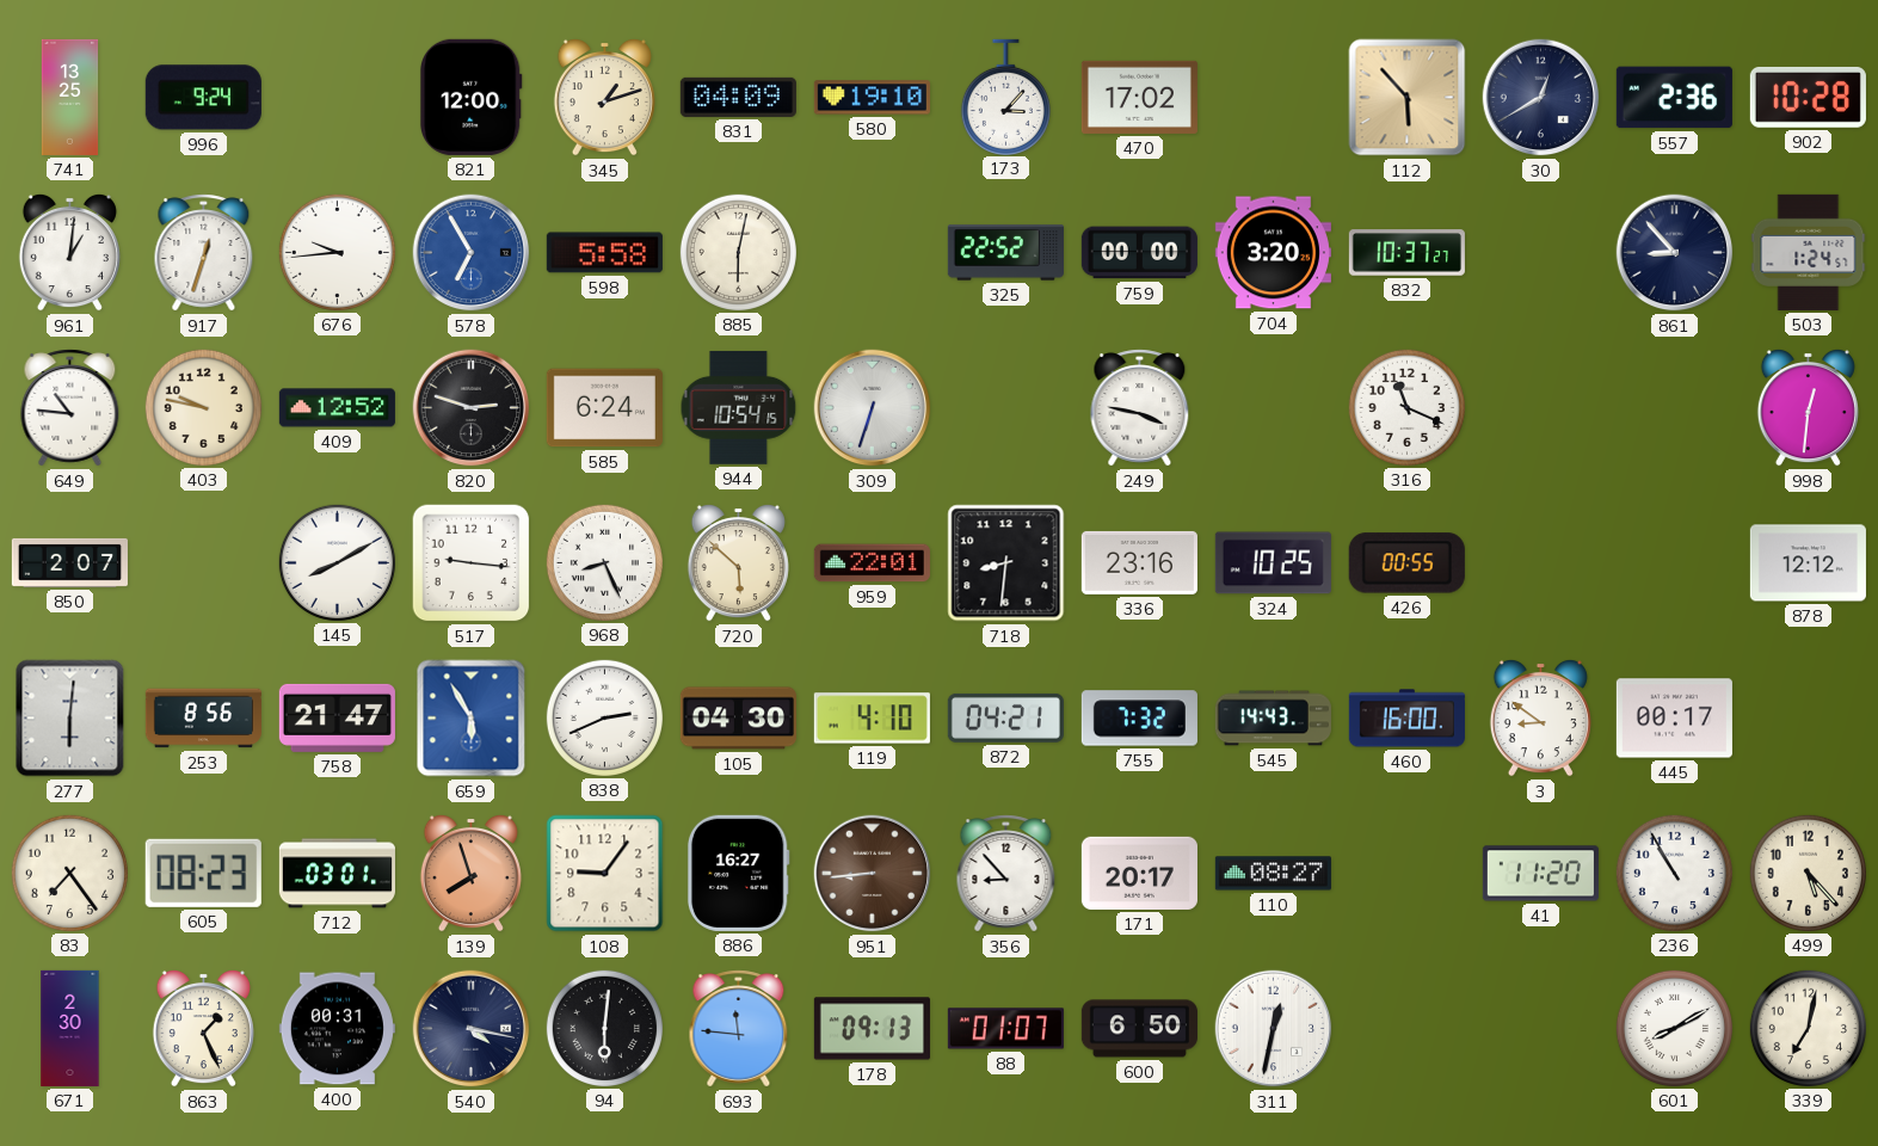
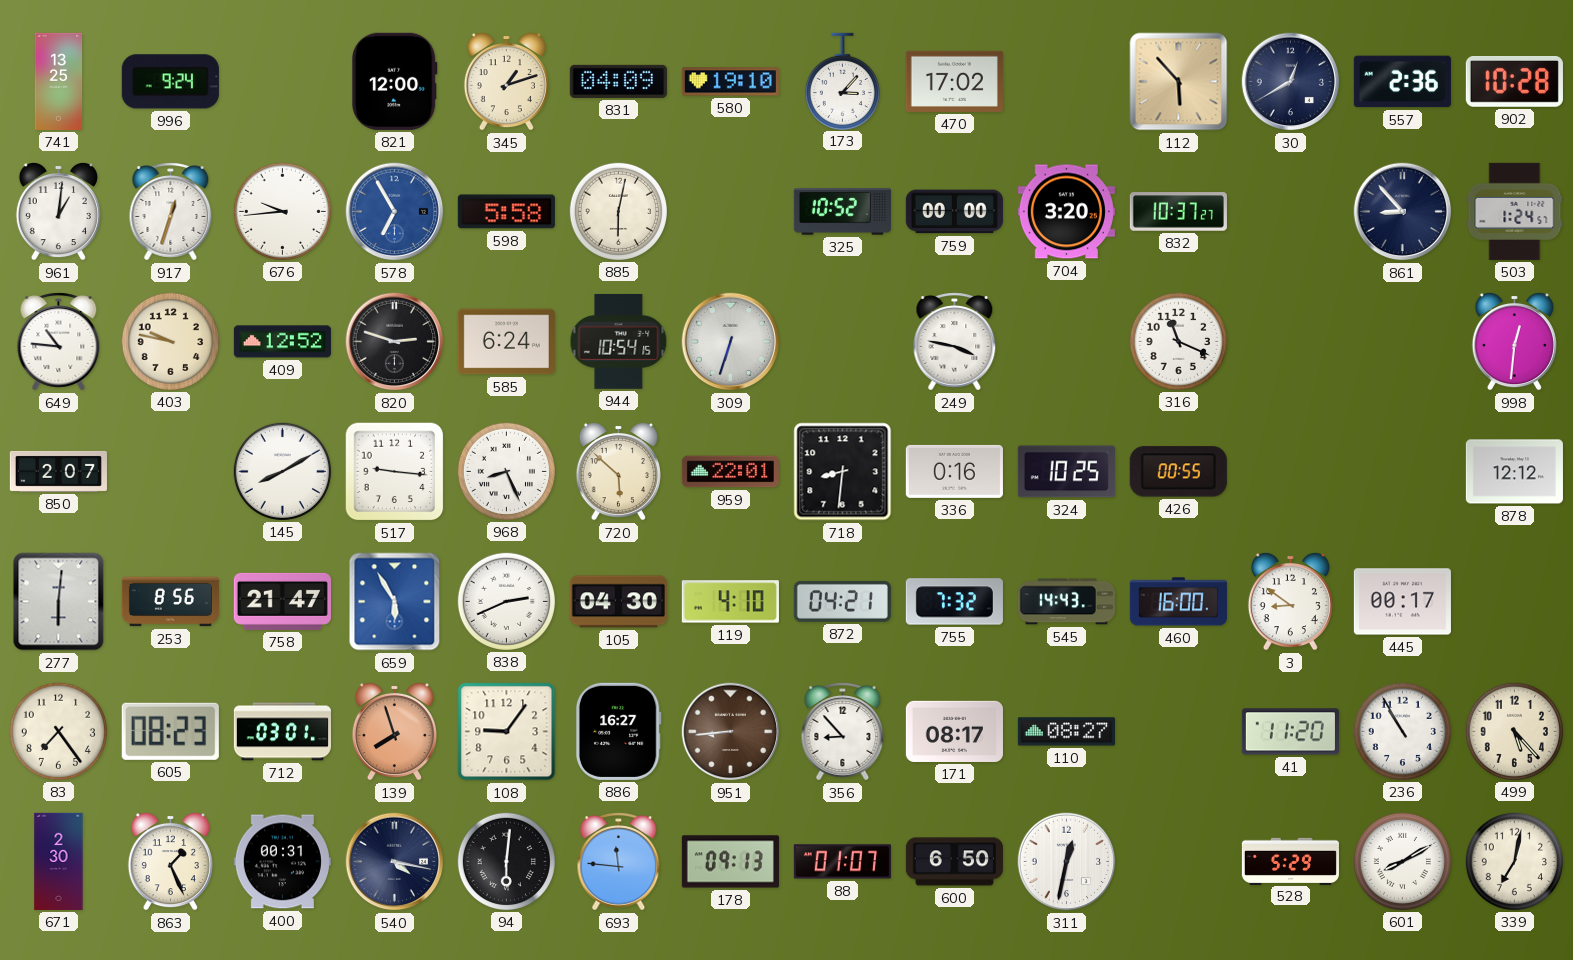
325: 22:52 -> 10:52 (842, 212)
336: 23:16 -> 0:16 (954, 471)
171: 20:17 -> 08:17 (954, 731)
528: none -> 5:29 (1290, 861)
